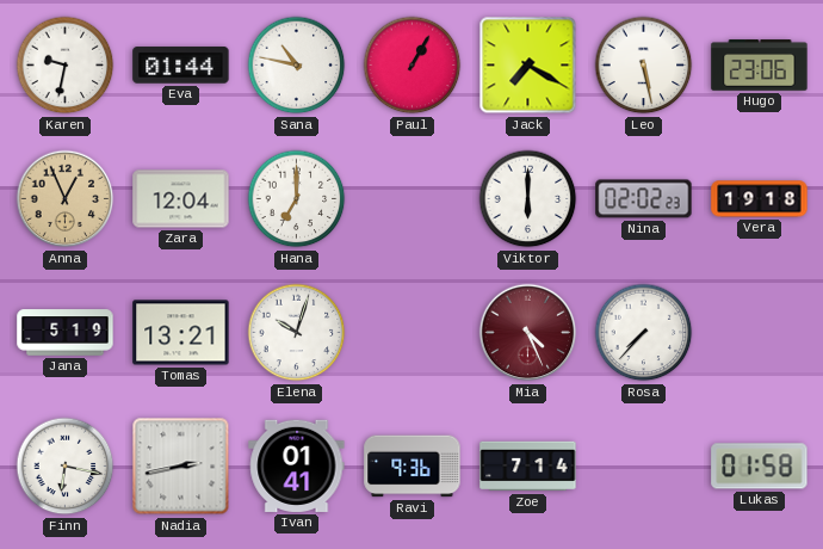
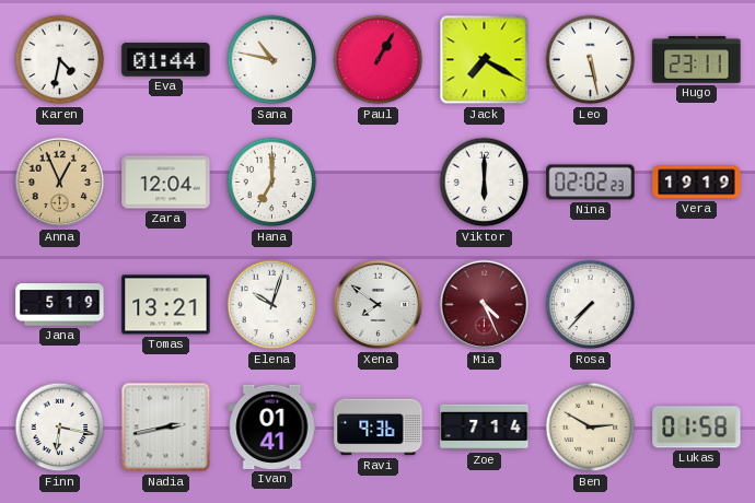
Karen: 9:32 -> 4:32 (60, 60)
Hugo: 23:06 -> 23:11 (697, 60)
Vera: 19:18 -> 19:19 (697, 183)
Xena: none -> 7:51 (379, 305)
Ben: none -> 2:50 (591, 428)
